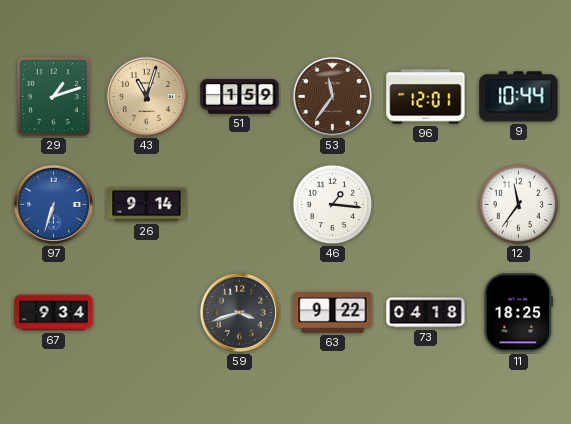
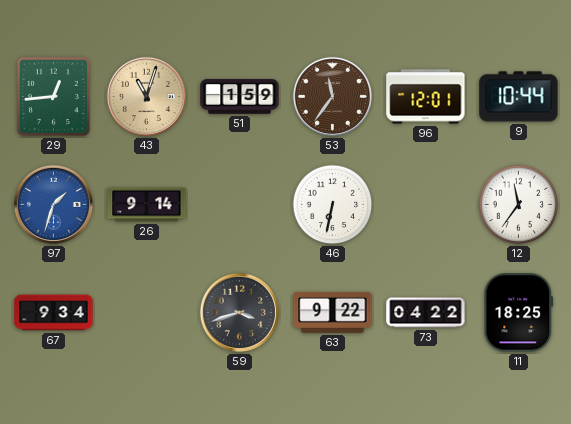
29: 1:12 -> 12:44 (53, 96)
97: 6:33 -> 1:33 (53, 204)
46: 1:16 -> 6:32 (333, 205)
73: 04:18 -> 04:22 (426, 313)
